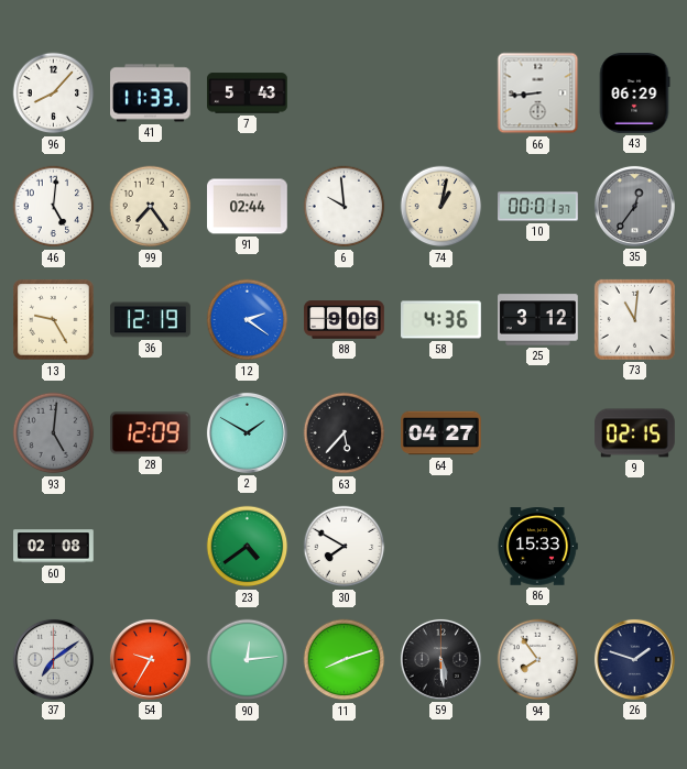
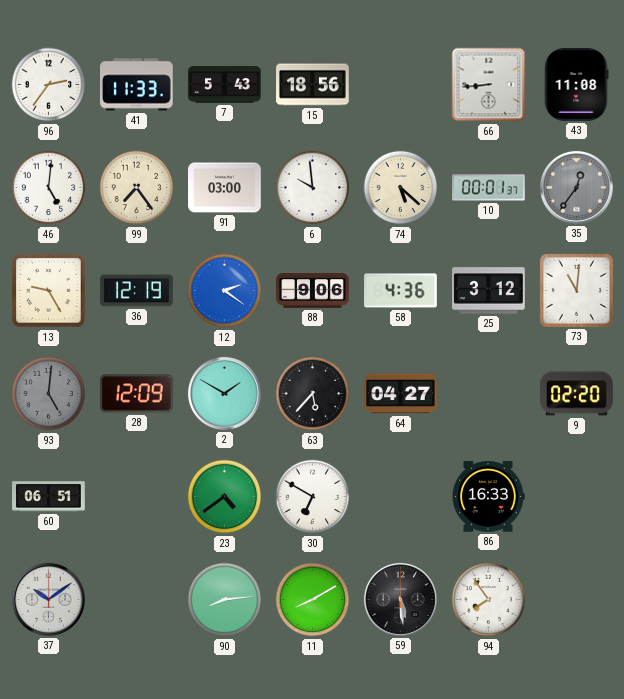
96: 8:07 -> 2:36 (49, 85)
15: none -> 18:56 (313, 85)
43: 06:29 -> 11:08 (576, 85)
91: 02:44 -> 03:00 (225, 188)
74: 1:02 -> 5:22 (401, 188)
9: 02:15 -> 02:20 (577, 394)
60: 02:08 -> 06:51 (49, 497)
30: 7:50 -> 6:50 (313, 497)
86: 15:33 -> 16:33 (488, 497)
37: 7:09 -> 10:09 (48, 599)
54: 9:35 -> none (150, 659)
90: 12:14 -> 8:14 (225, 600)
11: 8:12 -> 8:10 (313, 600)
26: 1:48 -> none (634, 659)
